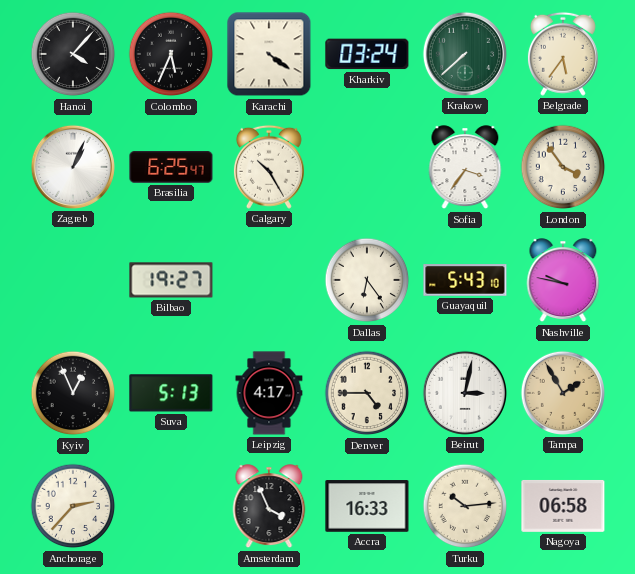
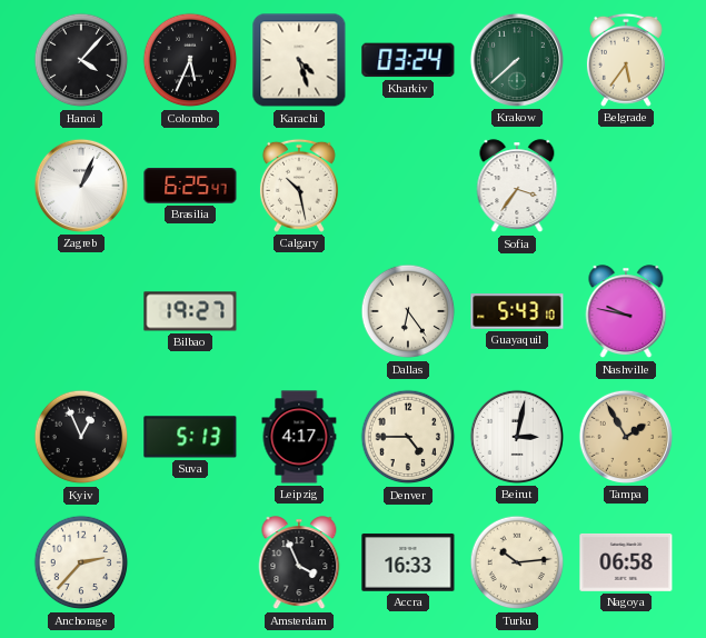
Karachi: 4:21 -> 4:27 (299, 60)
Calgary: 10:25 -> 10:28 (299, 186)
London: 3:54 -> none (563, 167)
